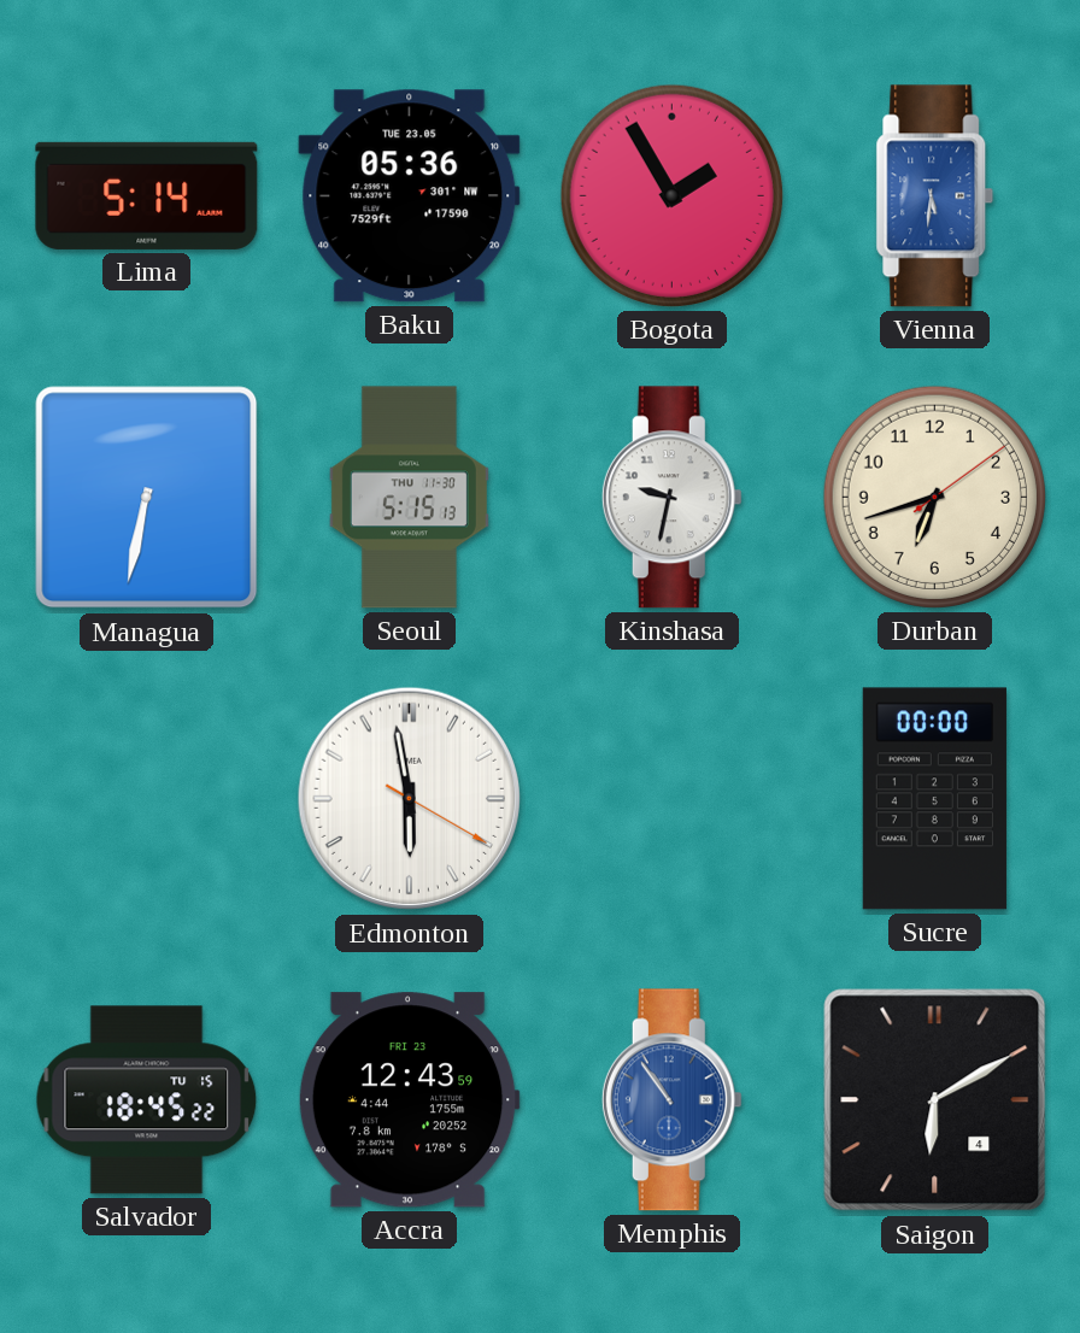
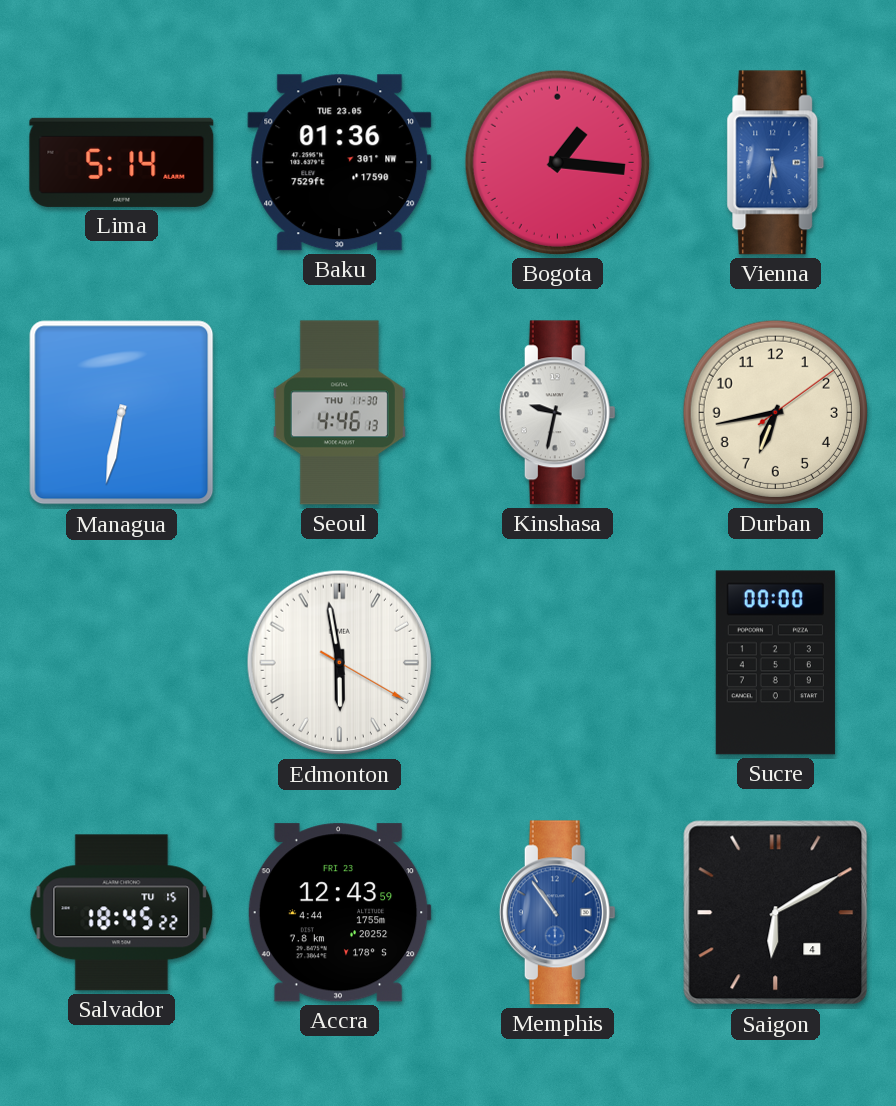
Baku: 05:36 -> 01:36 (340, 163)
Bogota: 1:55 -> 1:16 (557, 162)
Seoul: 5:15 -> 4:46 (339, 413)
Durban: 6:42 -> 6:43 (775, 412)
